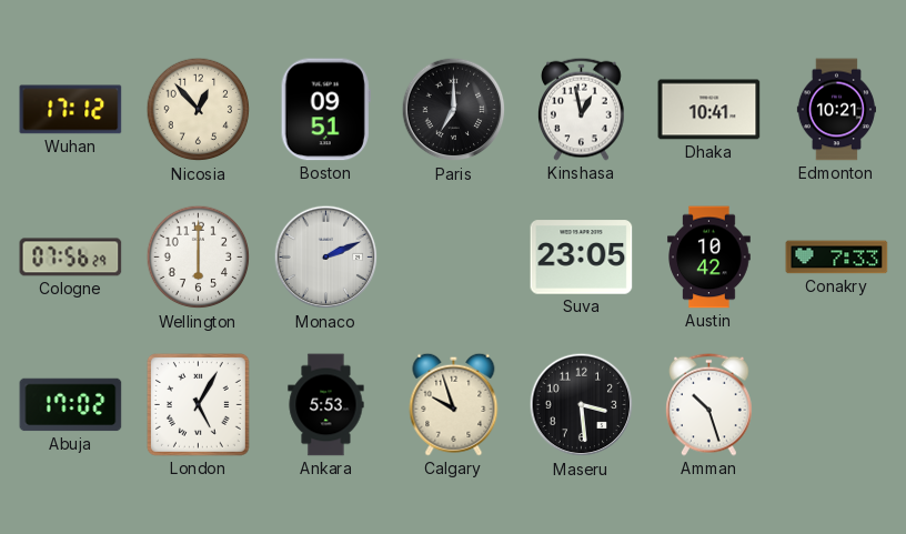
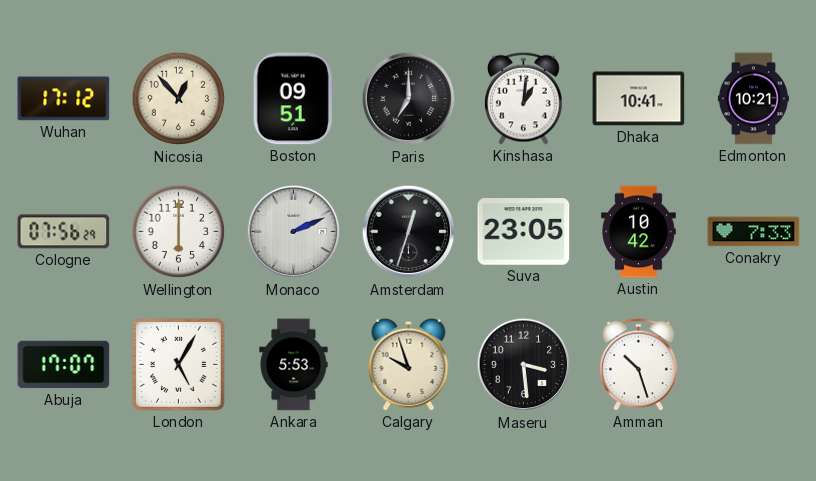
Kinshasa: 12:58 -> 1:01 (524, 98)
Amsterdam: none -> 12:33 (409, 232)
Abuja: 17:02 -> 17:07 (64, 365)
